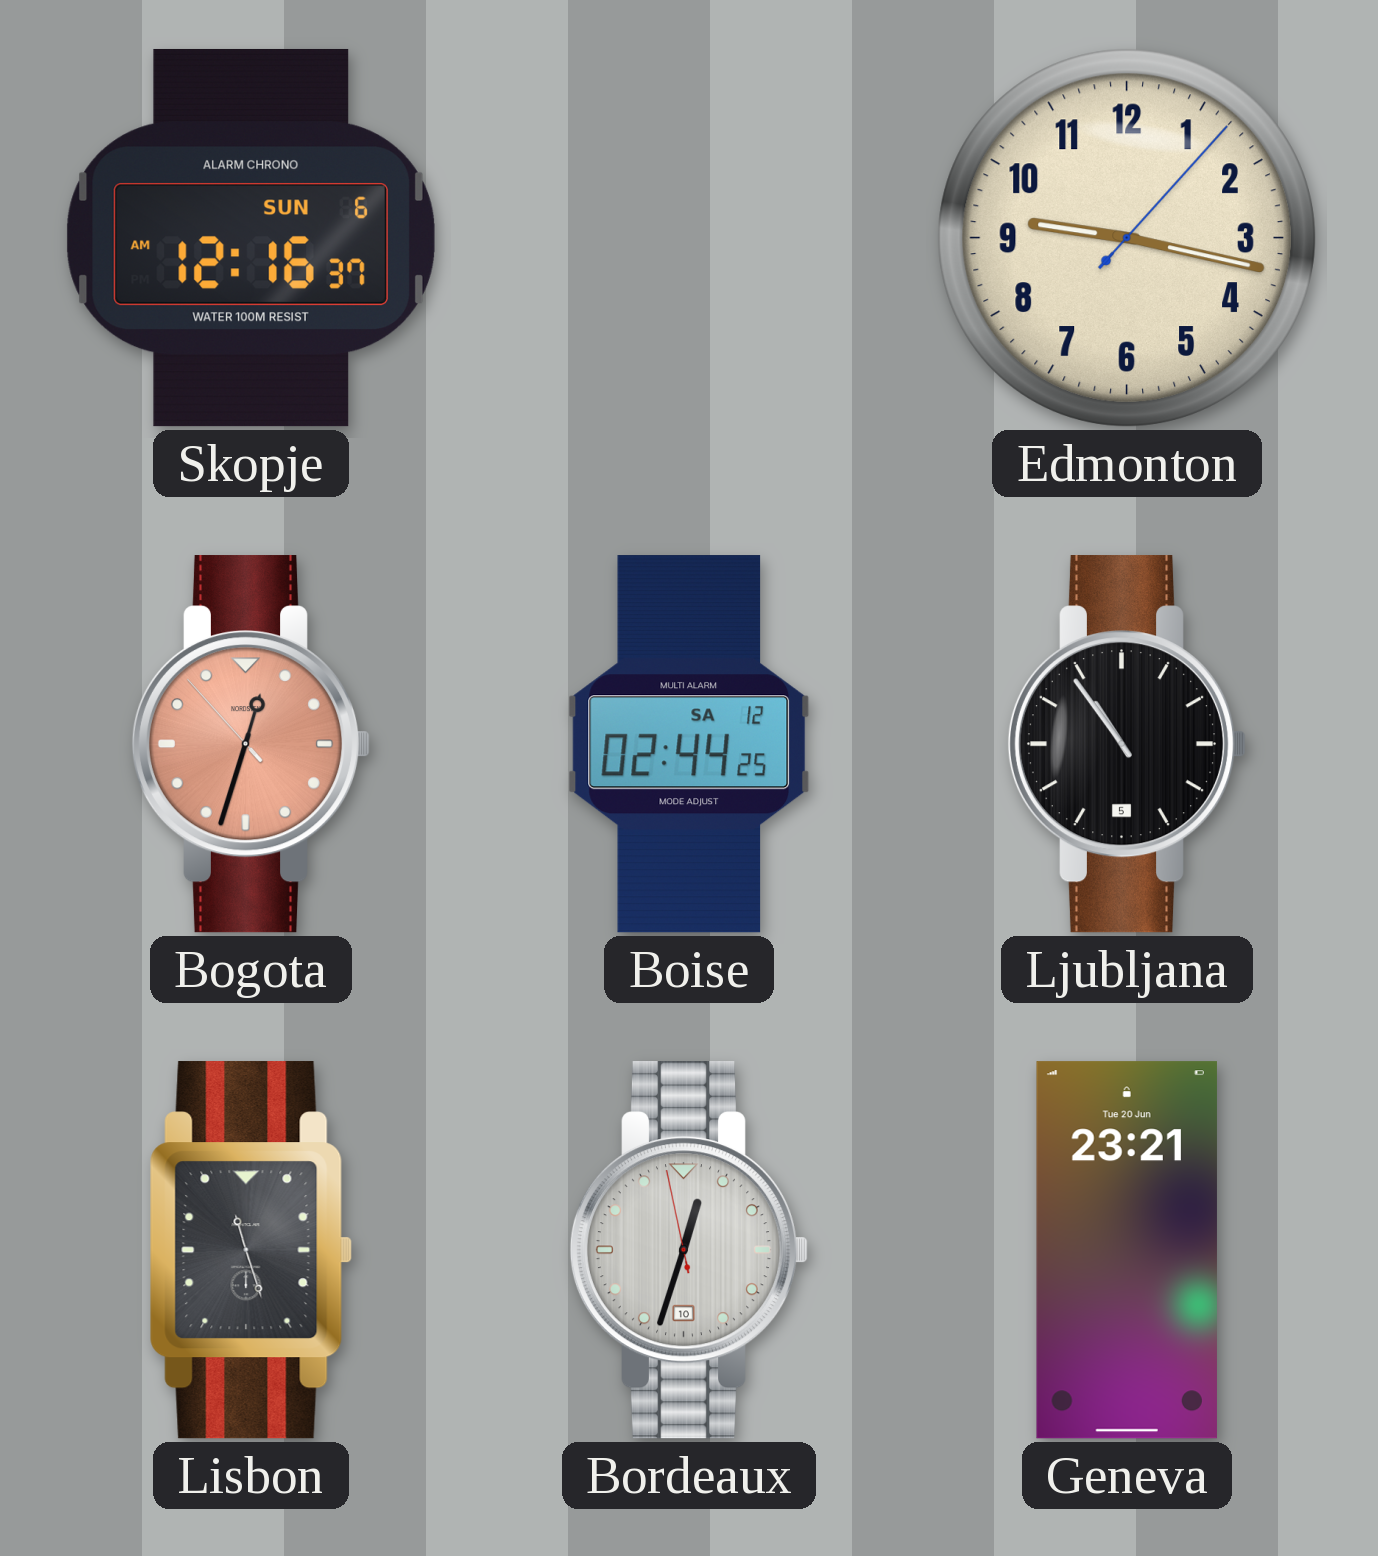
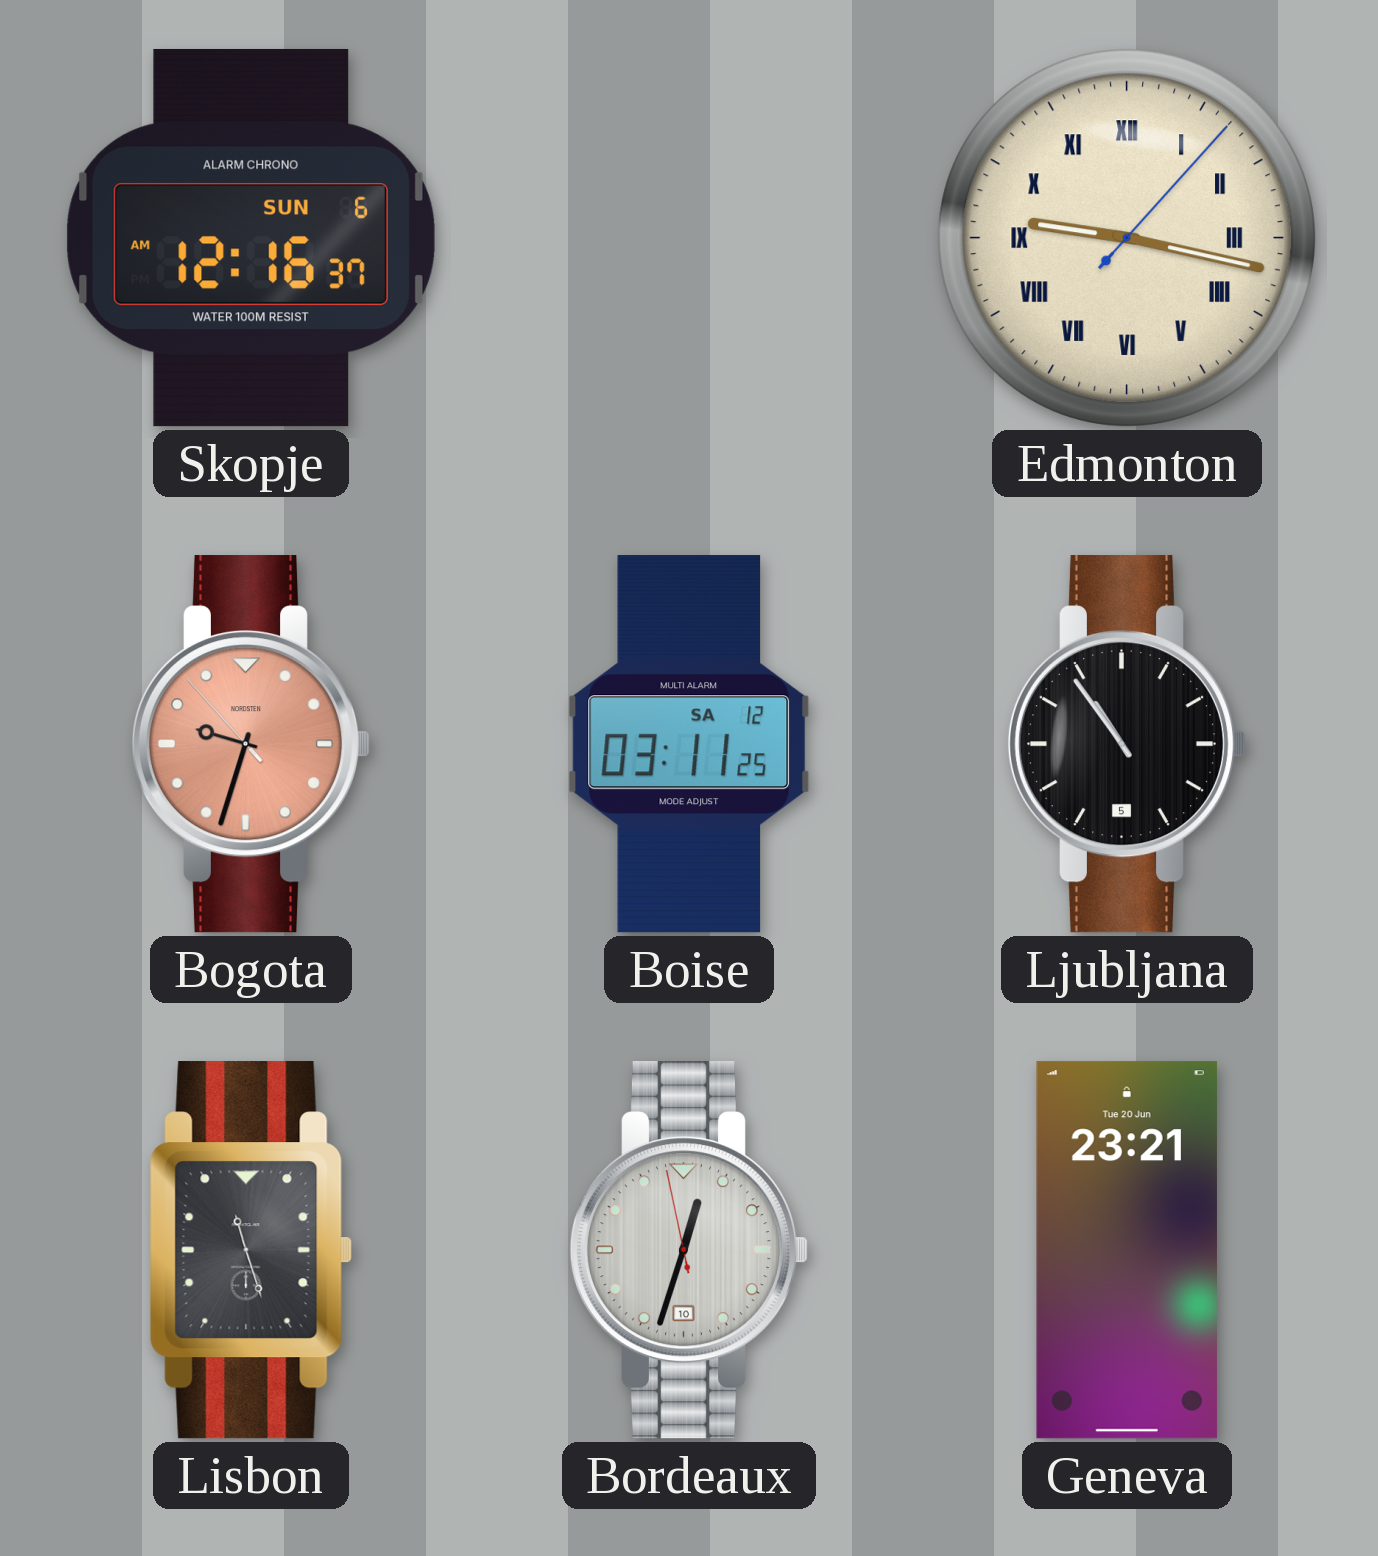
Edmonton numerals: Arabic -> Roman (1127, 238)
Bogota: 12:32 -> 9:32 (251, 744)
Boise: 02:44 -> 03:11 (689, 744)
